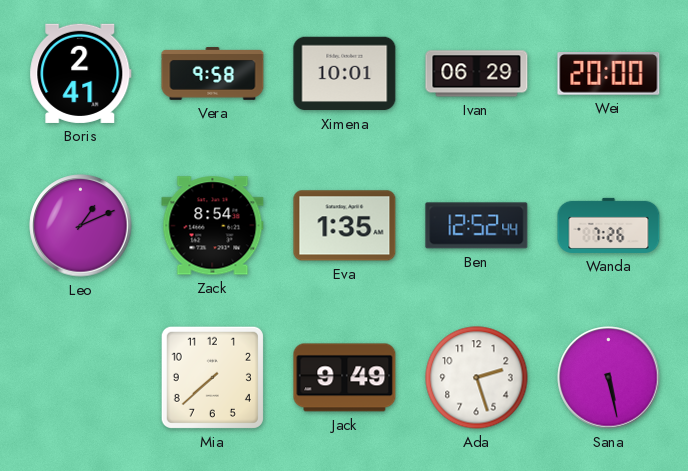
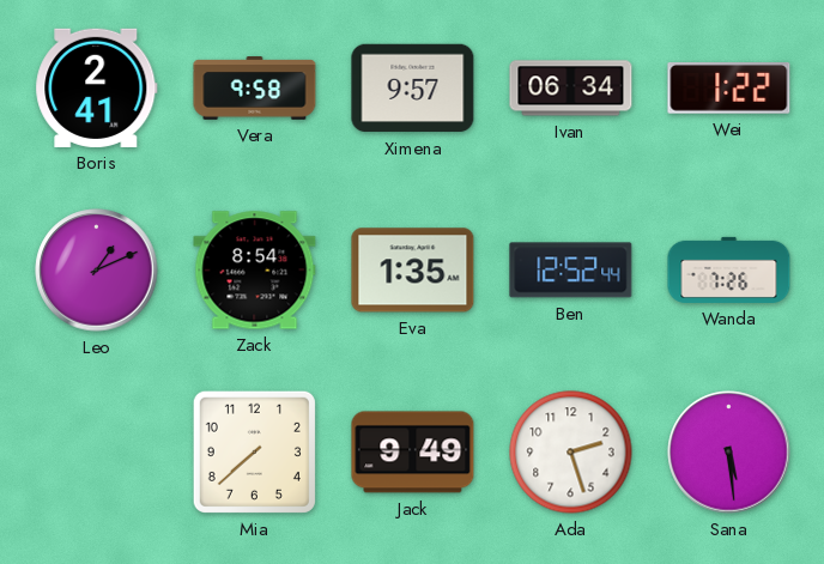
Ximena: 10:01 -> 9:57 (413, 89)
Ivan: 06:29 -> 06:34 (571, 89)
Wei: 20:00 -> 1:22 (729, 89)
Sana: 5:28 -> 5:29 (729, 453)
